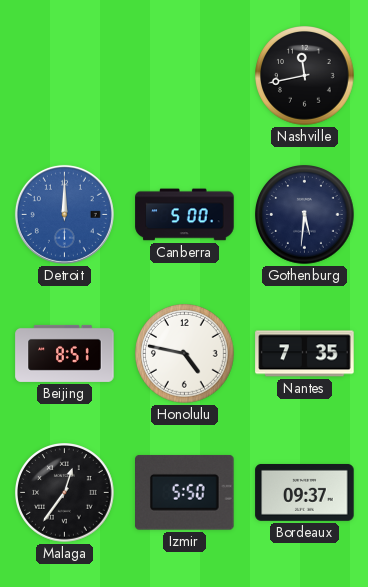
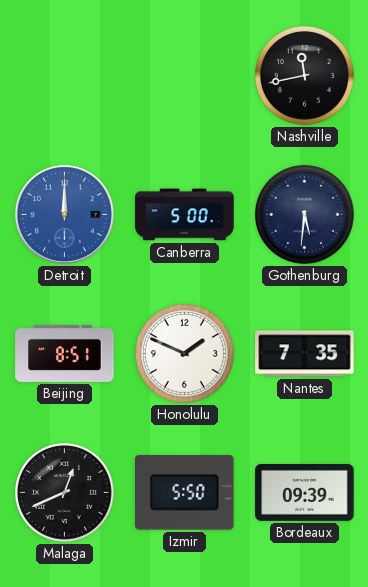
Honolulu: 4:47 -> 1:49 (185, 354)
Malaga: 12:36 -> 12:41 (65, 493)
Bordeaux: 09:37 -> 09:39 (305, 492)
